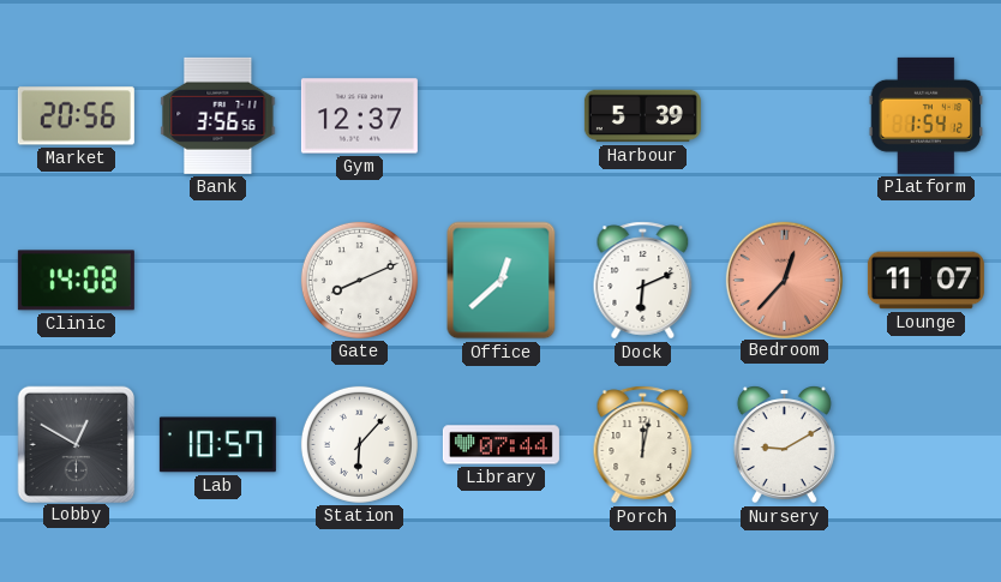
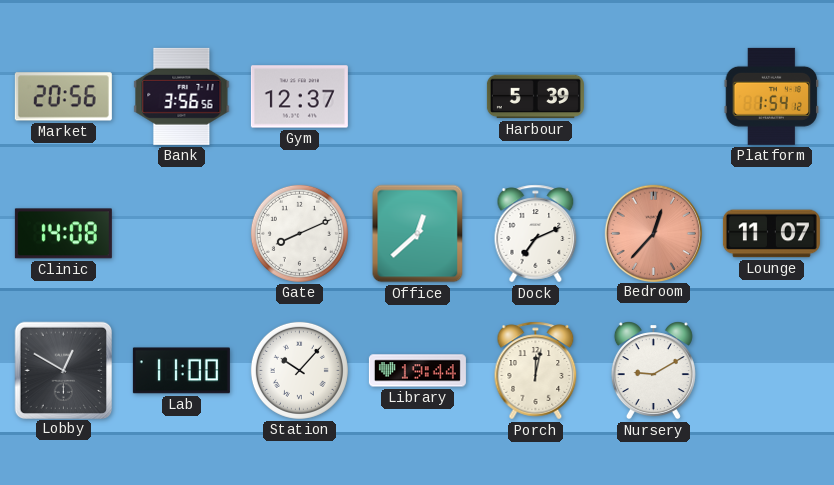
Dock: 6:11 -> 7:11 (536, 234)
Lab: 10:57 -> 11:00 (181, 371)
Station: 6:07 -> 10:07 (299, 370)
Library: 07:44 -> 19:44 (417, 371)
